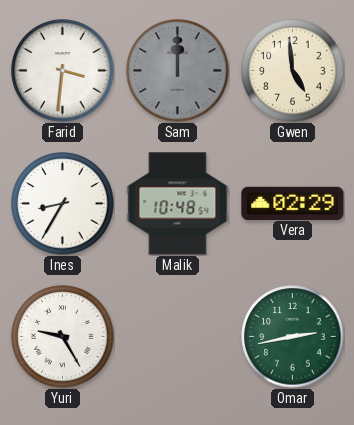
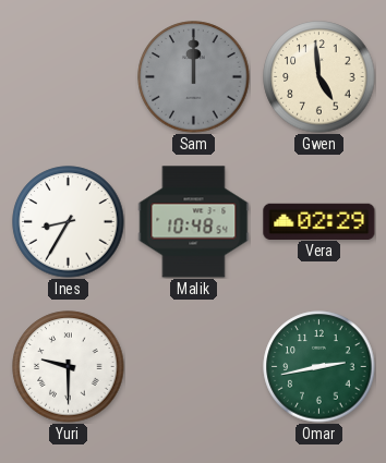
Farid: 3:31 -> none (63, 71)
Yuri: 9:25 -> 9:30 (69, 367)
